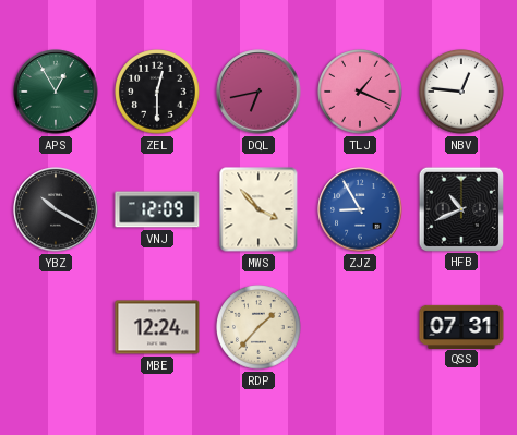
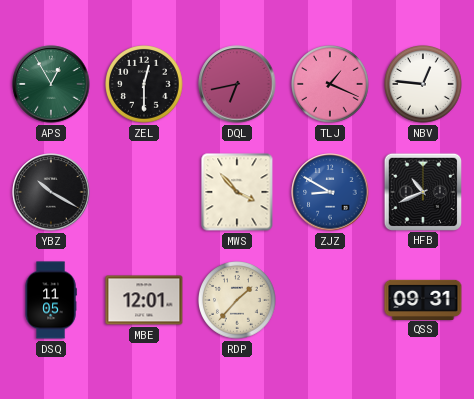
VNJ: 12:09 -> none (157, 209)
ZJZ: 8:55 -> 8:50 (330, 192)
DSQ: none -> 11:05 (51, 300)
MBE: 12:24 -> 12:01 (144, 300)
QSS: 07:31 -> 09:31 (423, 299)
